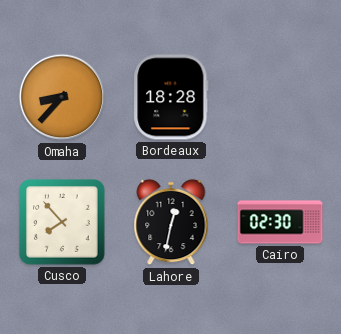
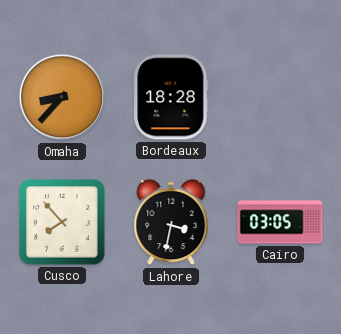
Lahore: 12:32 -> 3:32 (171, 222)
Cairo: 02:30 -> 03:05 (280, 222)
